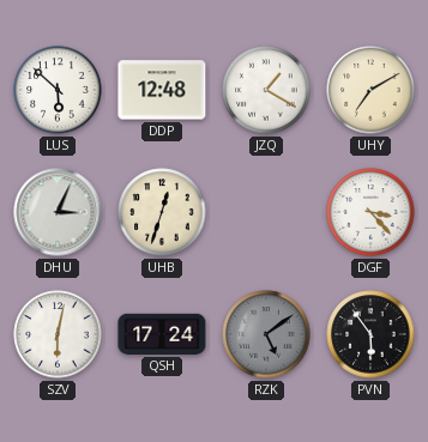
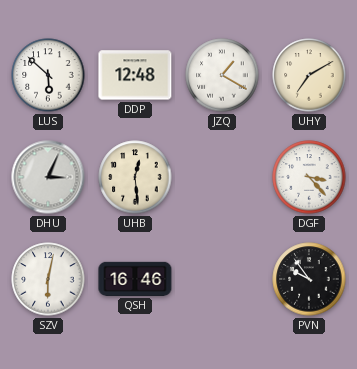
UHB: 12:33 -> 12:29 (135, 177)
QSH: 17:24 -> 16:46 (135, 279)
RZK: 5:09 -> none (266, 334)
PVN: 5:54 -> 9:54 (309, 279)
